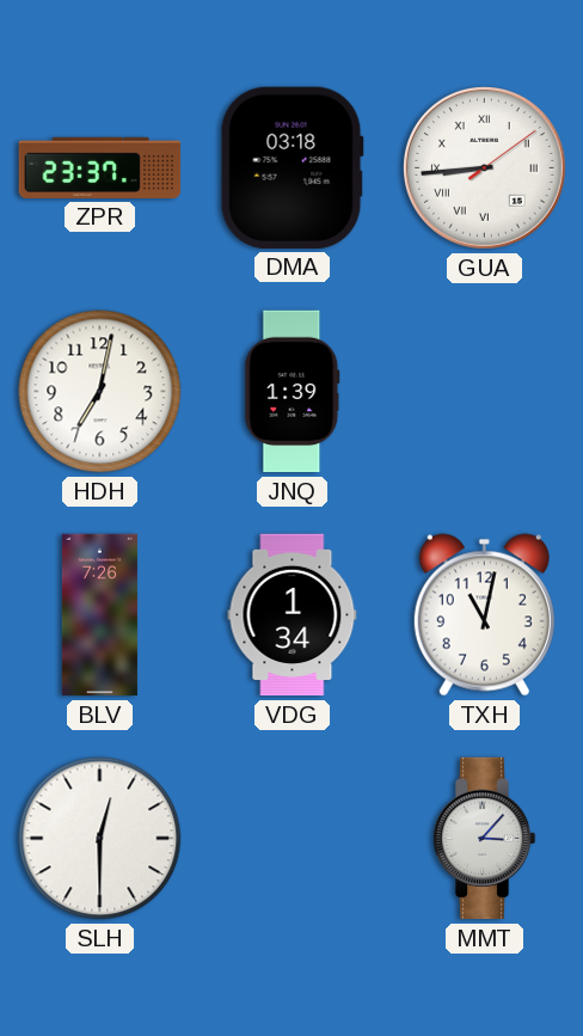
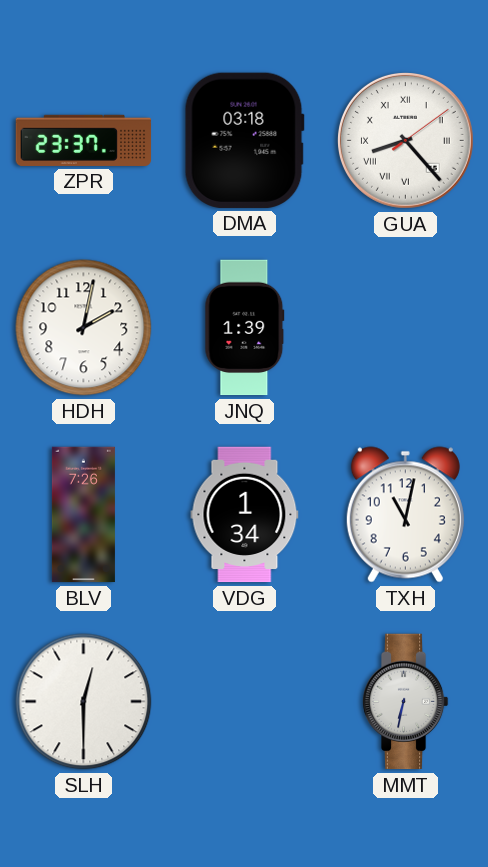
GUA: 8:44 -> 8:23 (405, 140)
HDH: 7:02 -> 2:02 (84, 328)
MMT: 3:07 -> 6:32 (405, 702)
